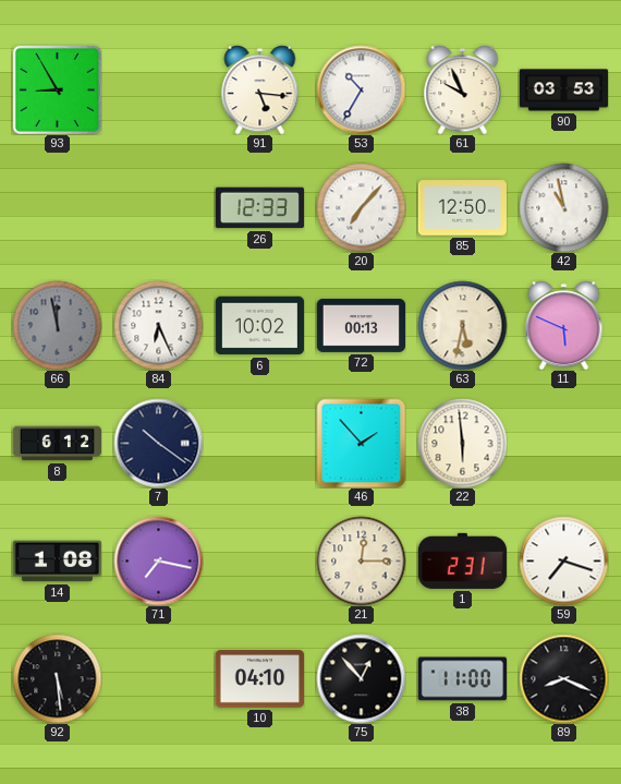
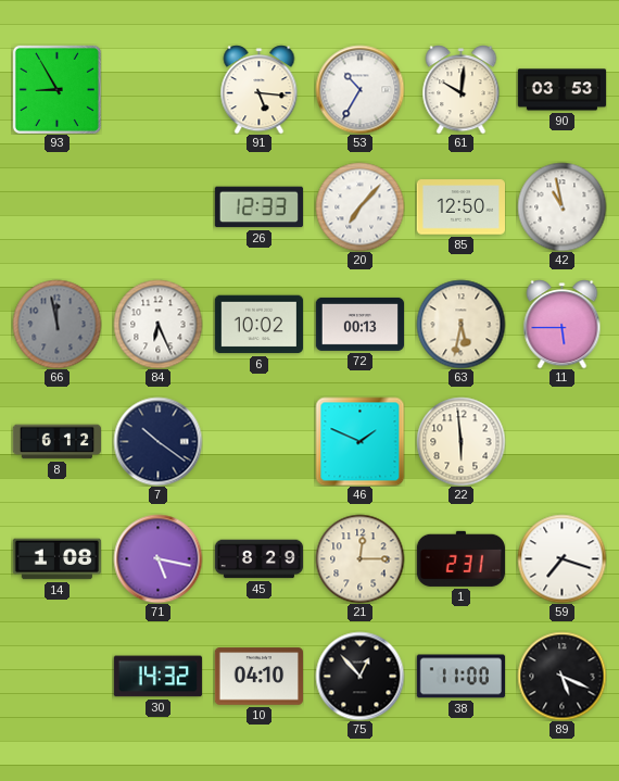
61: 9:56 -> 10:01 (462, 89)
11: 5:49 -> 5:45 (563, 324)
46: 1:53 -> 1:49 (359, 441)
71: 7:17 -> 5:17 (157, 558)
45: none -> 8:29 (258, 559)
92: 5:29 -> none (57, 678)
30: none -> 14:32 (157, 677)
89: 8:19 -> 5:19 (561, 676)
